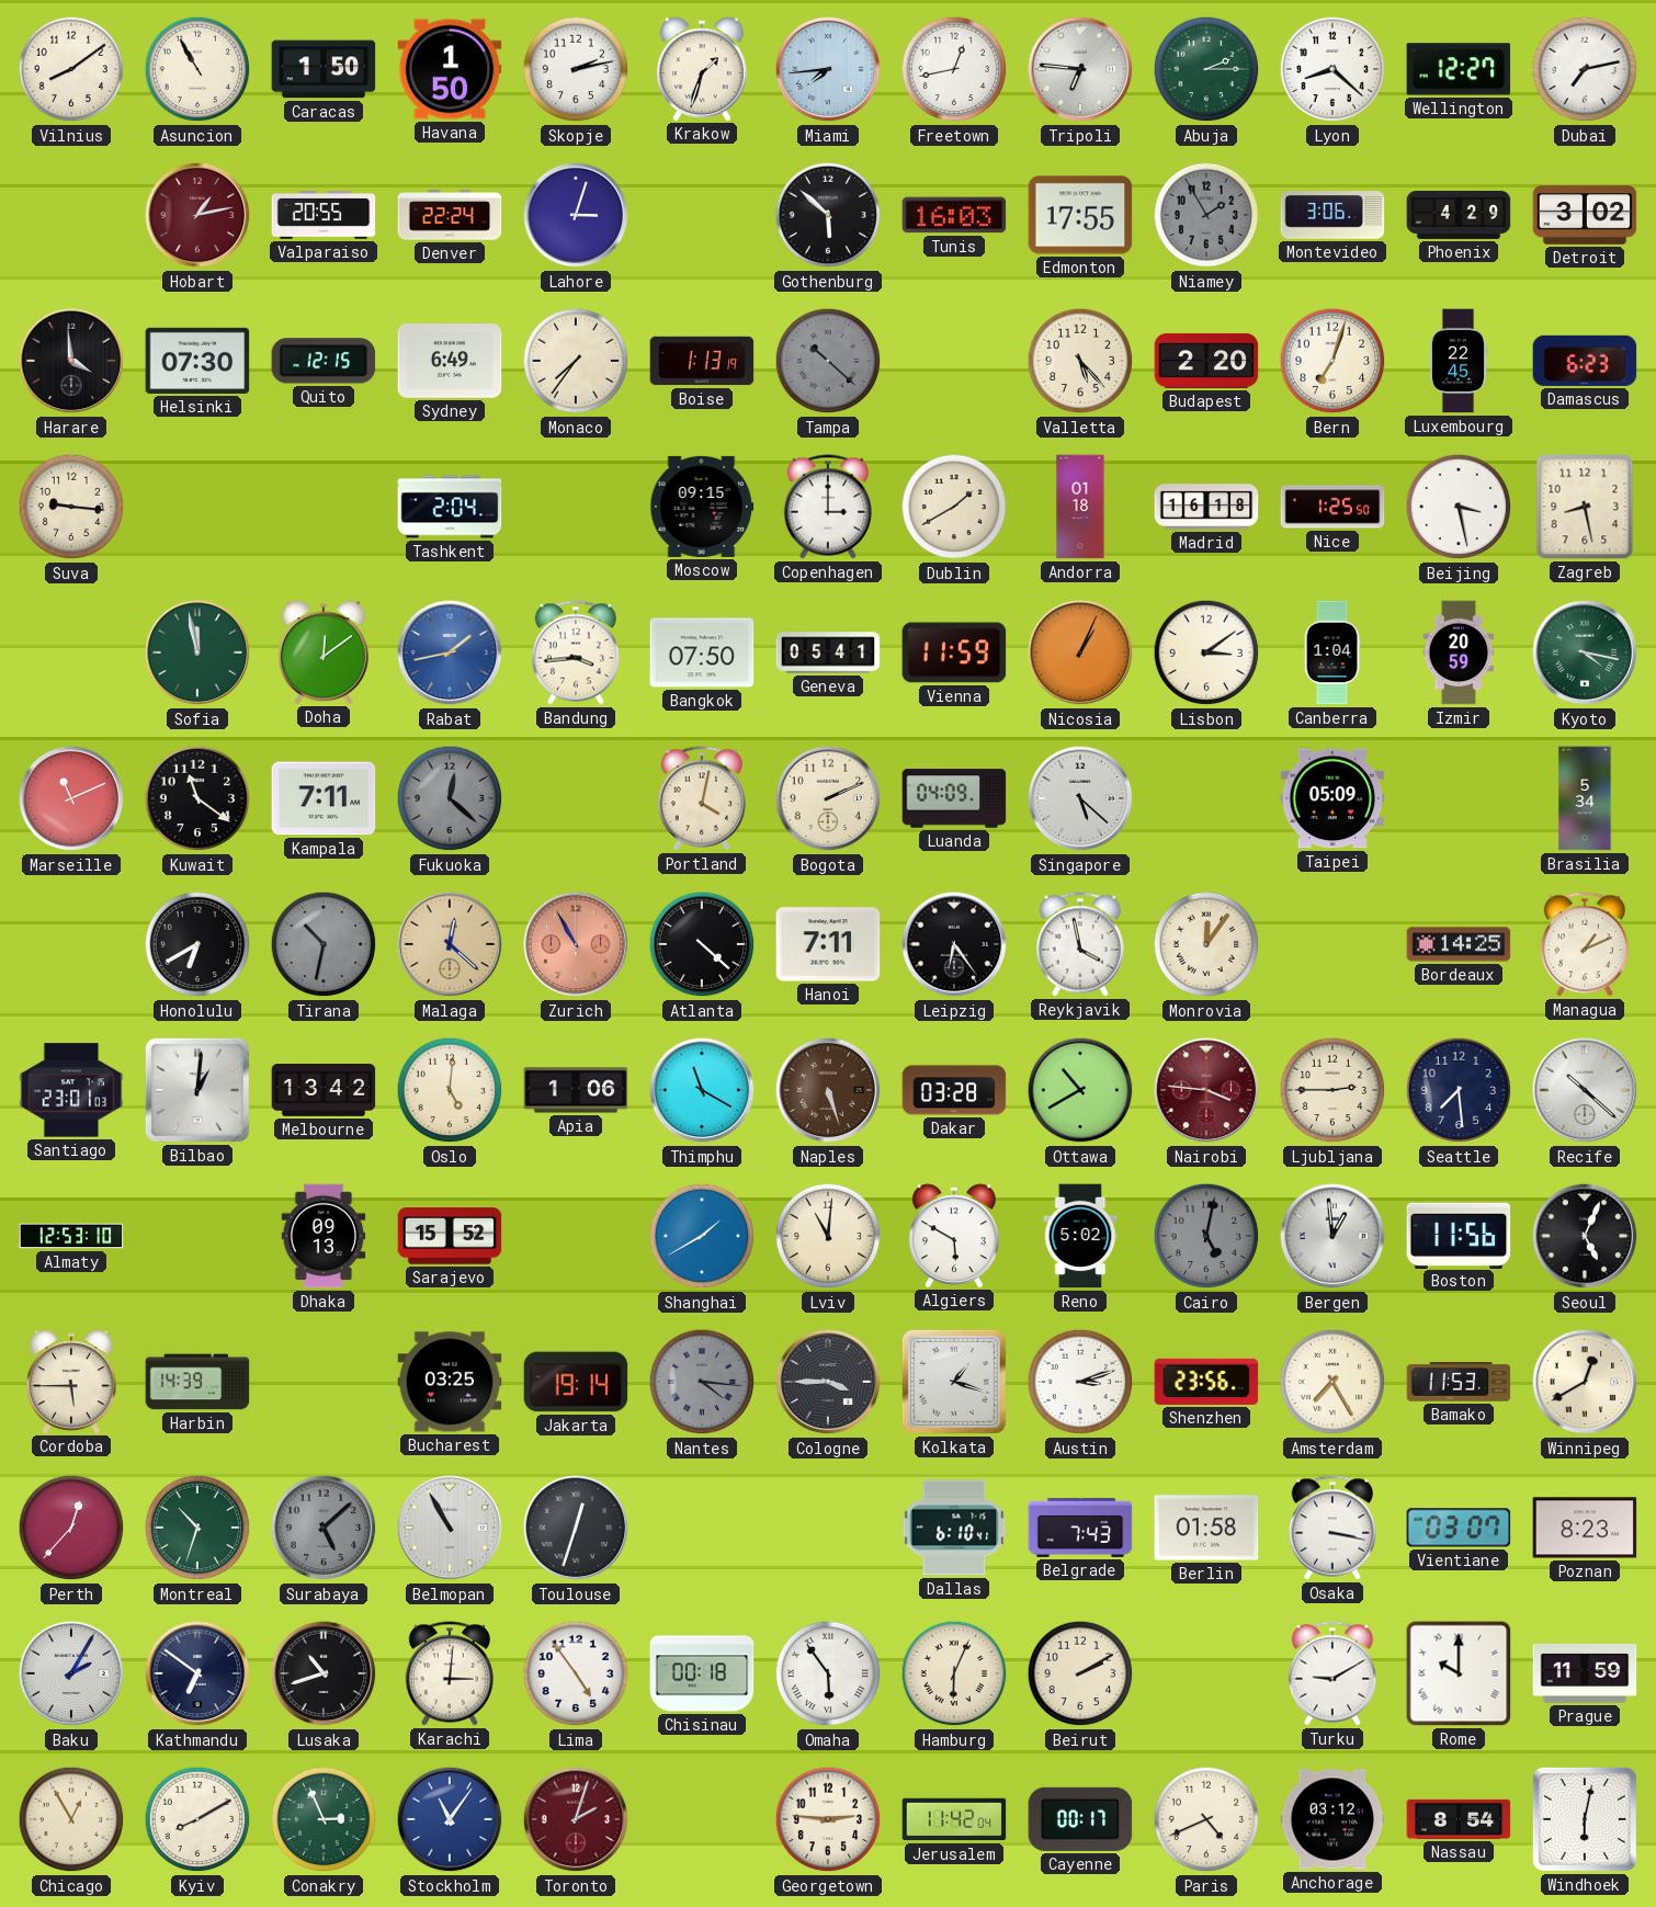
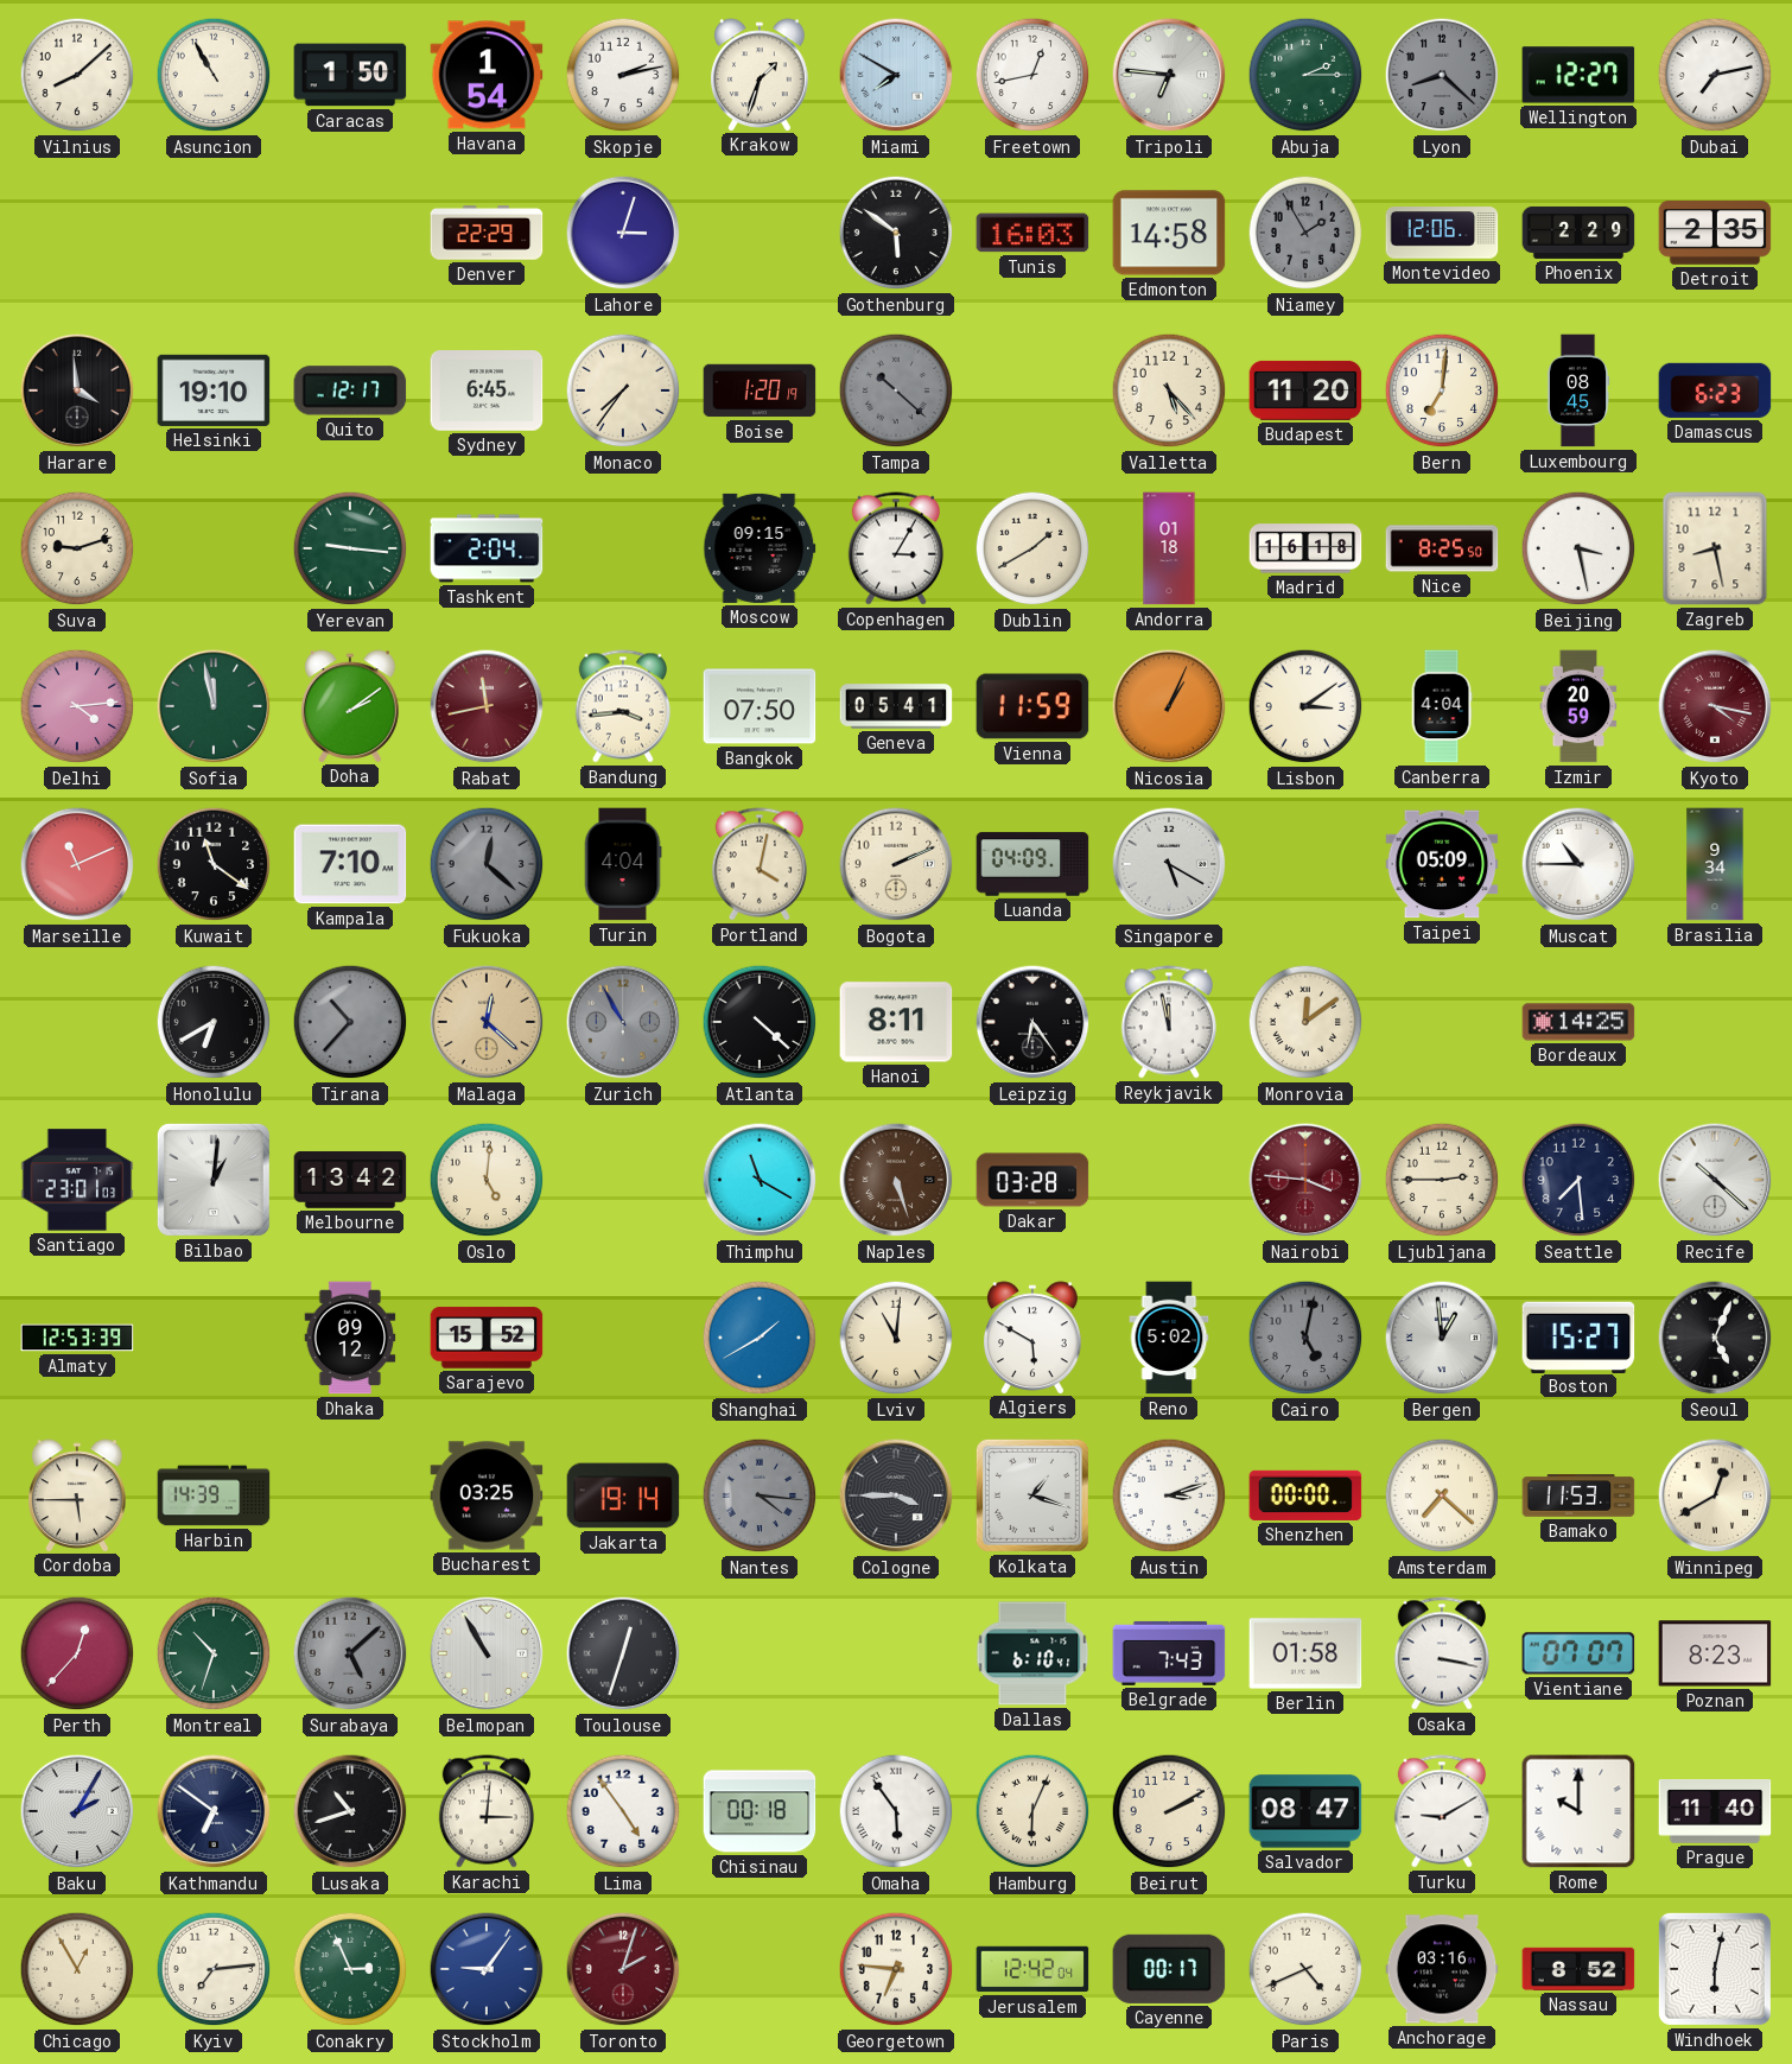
Vilnius: 8:09 -> 8:08 (77, 75)
Havana: 1:50 -> 1:54 (487, 75)
Miami: 7:44 -> 7:50 (896, 75)
Lyon dial: white -> grey (1442, 75)
Hobart: 1:13 -> none (197, 215)
Valparaiso: 20:55 -> none (324, 215)
Denver: 22:24 -> 22:29 (487, 233)
Gothenburg: 5:52 -> 5:51 (896, 233)
Edmonton: 17:55 -> 14:58 (1169, 233)
Montevideo: 3:06 -> 12:06 (1442, 233)
Phoenix: 4:29 -> 2:29 (1578, 233)
Detroit: 3:02 -> 2:35 (1715, 233)
Helsinki: 07:30 -> 19:10 (214, 390)
Quito: 12:15 -> 12:17 (350, 390)
Sydney: 6:49 -> 6:45 (487, 392)
Boise: 1:13 -> 1:20 (760, 390)
Budapest: 2:20 -> 11:20 (1305, 390)
Bern: 7:03 -> 7:01 (1442, 390)
Luxembourg: 22:45 -> 08:45 (1578, 390)
Suva: 9:16 -> 9:12 (77, 548)
Yerevan: none -> 9:16 (350, 548)
Copenhagen: 3:00 -> 3:05 (896, 548)
Nice: 1:25 -> 8:25 (1442, 548)
Delhi: none -> 4:14 (77, 706)
Doha: 12:09 -> 2:09 (351, 706)
Rabat: 1:43 -> 11:43 (487, 706)
Rabat dial: blue -> burgundy (487, 706)
Canberra: 1:04 -> 4:04 (1442, 706)
Kyoto dial: green -> burgundy (1715, 706)
Kampala: 7:11 -> 7:10 (350, 864)
Turin: none -> 4:04 (623, 864)
Singapore: 5:22 -> 5:20 (1169, 864)
Muscat: none -> 10:45 (1578, 864)
Brasilia: 5:34 -> 9:34 (1715, 864)
Tirana: 10:32 -> 10:37 (350, 1022)
Zurich dial: salmon -> grey (623, 1022)
Hanoi: 7:11 -> 8:11 (896, 1022)
Reykjavik: 3:58 -> 11:58 (1169, 1022)
Monrovia: 12:06 -> 12:09 (1305, 1022)
Managua: 1:11 -> none (1585, 944)
Apia: 1:06 -> none (576, 1090)
Ottawa: 10:40 -> none (1080, 1090)
Almaty: 12:53:10 -> 12:53:39 (77, 1338)
Dhaka: 09:13 -> 09:12 (350, 1338)
Boston: 11:56 -> 15:27 (1578, 1336)
Shenzhen: 23:56 -> 00:00 (1305, 1495)
Amsterdam: 7:25 -> 7:22 (1442, 1495)
Vientiane: 03:07 -> 07:07 (1578, 1653)
Salvador: none -> 08:47 (1305, 1811)
Prague: 11:59 -> 11:40 (1715, 1812)
Kyiv: 8:10 -> 7:14 (214, 1969)
Stockholm: 11:06 -> 9:06 (487, 1969)
Georgetown: 2:46 -> 6:46 (896, 1969)
Jerusalem: 11:42 -> 12:42 (1032, 1969)
Anchorage: 03:12 -> 03:16 (1442, 1969)
Nassau: 8:54 -> 8:52 (1578, 1969)
